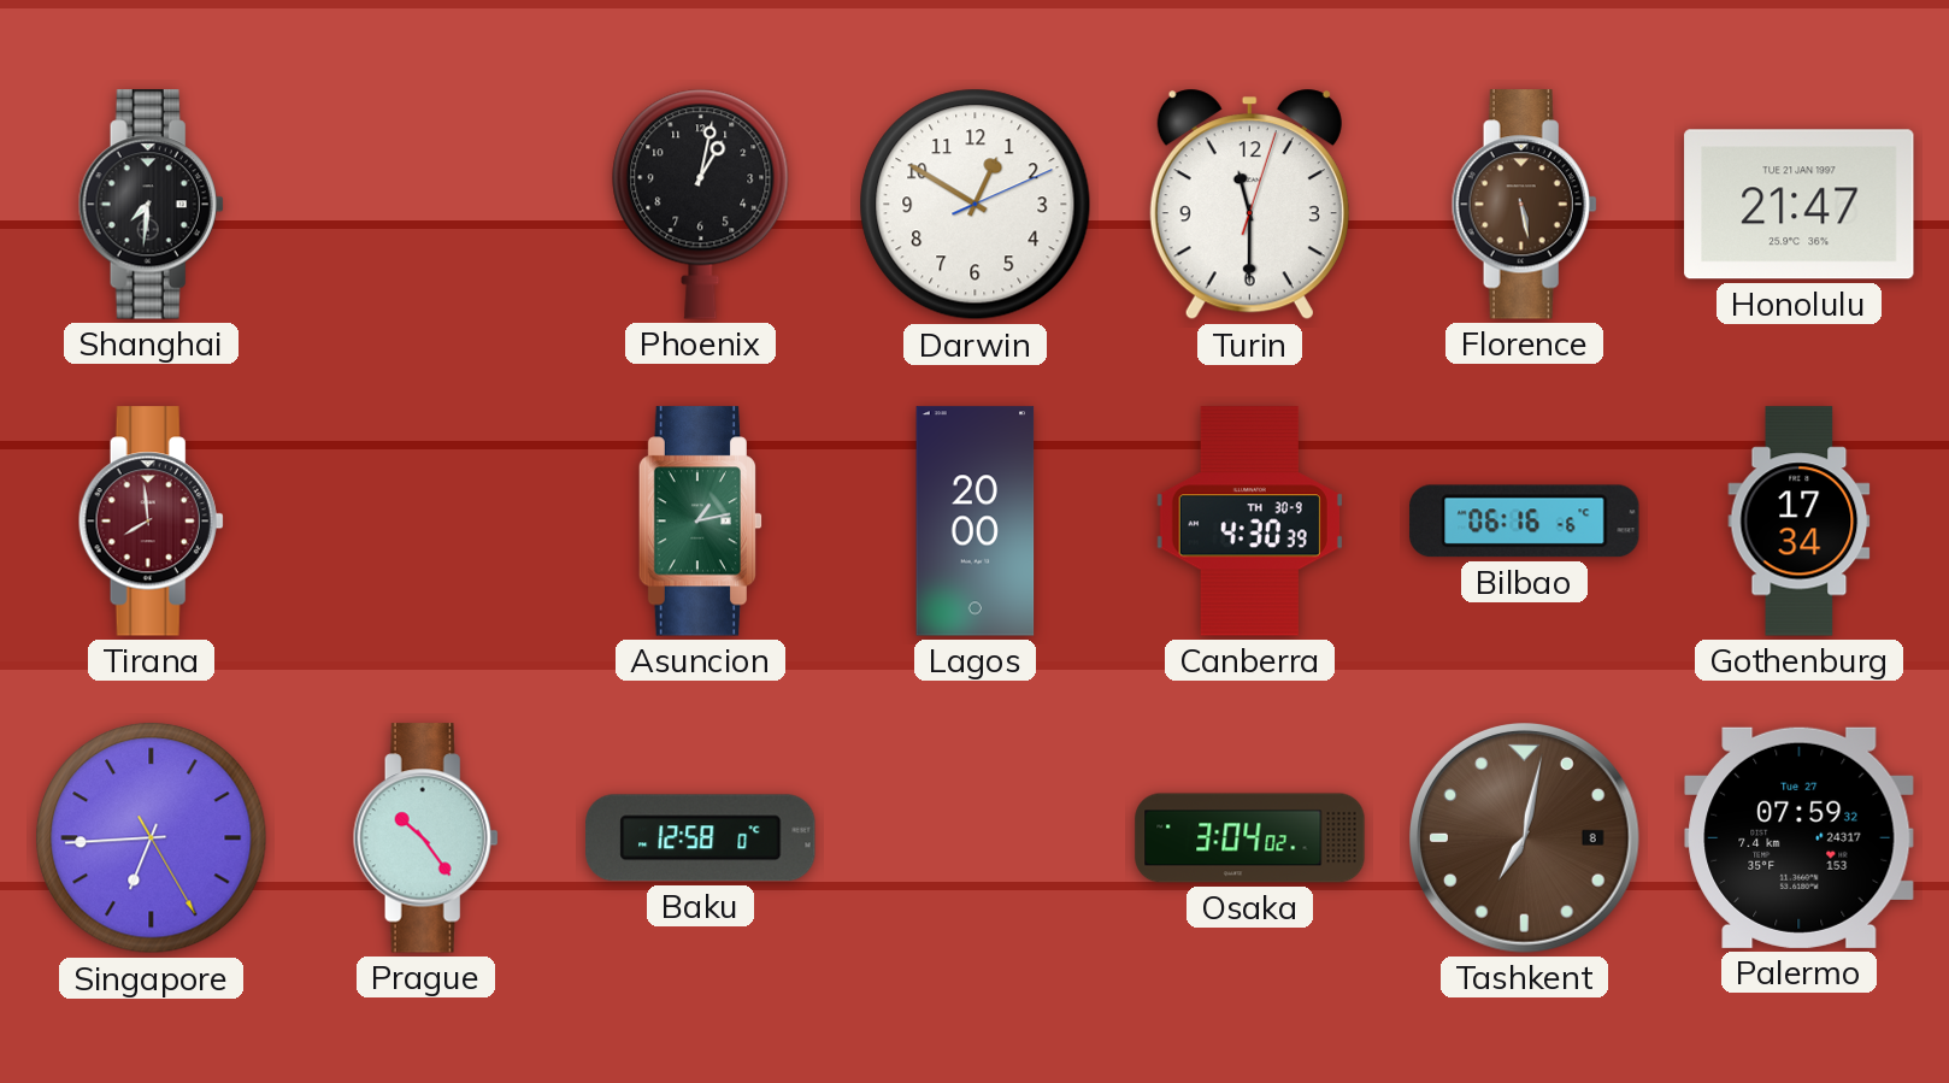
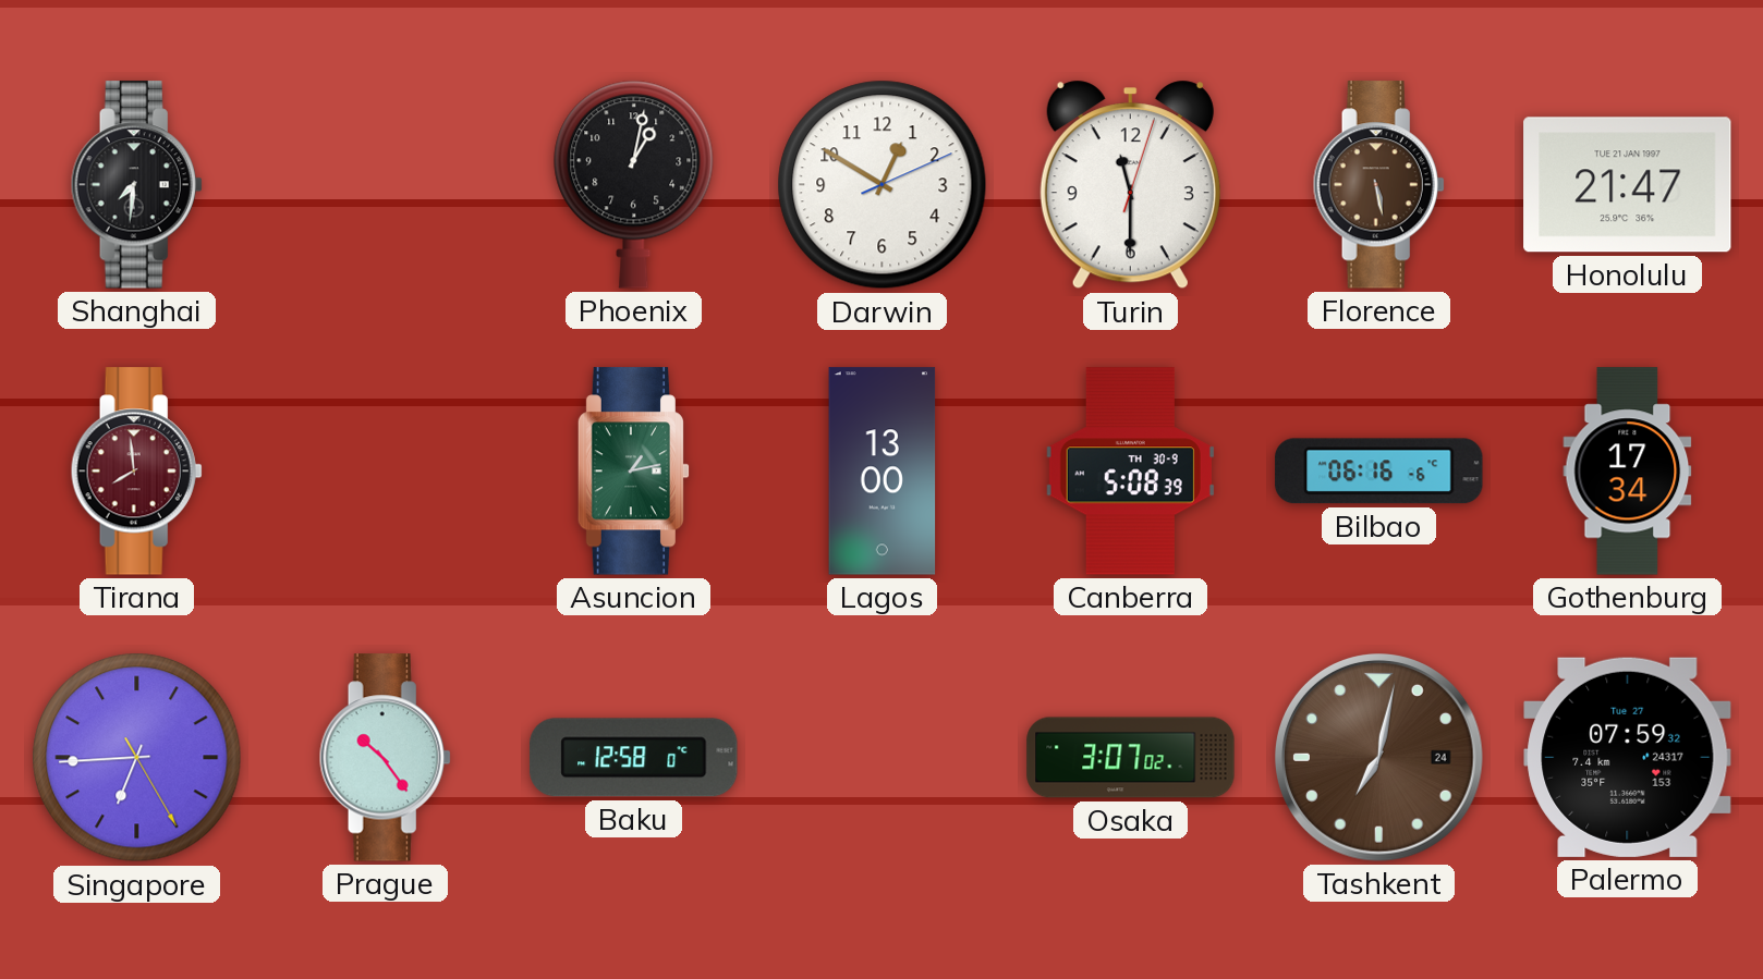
Lagos: 20:00 -> 13:00 (883, 472)
Canberra: 4:30 -> 5:08 (1130, 472)
Osaka: 3:04 -> 3:07 (1131, 758)
Tashkent date: 8 -> 24 (1379, 758)
